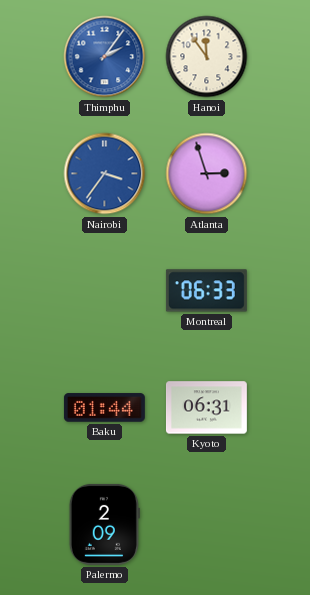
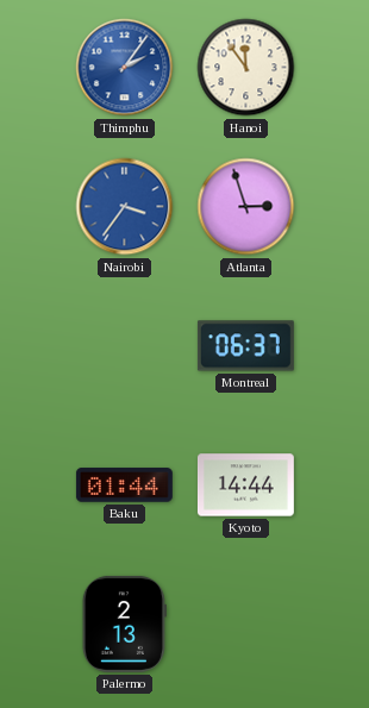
Montreal: 06:33 -> 06:37 (245, 346)
Kyoto: 06:31 -> 14:44 (245, 485)
Palermo: 2:09 -> 2:13 (124, 624)
